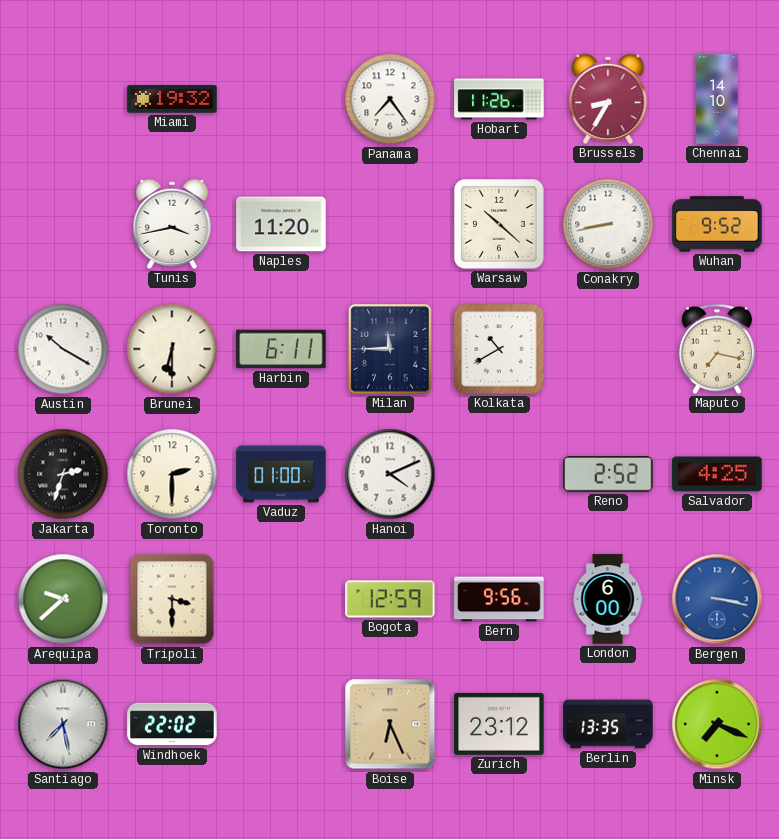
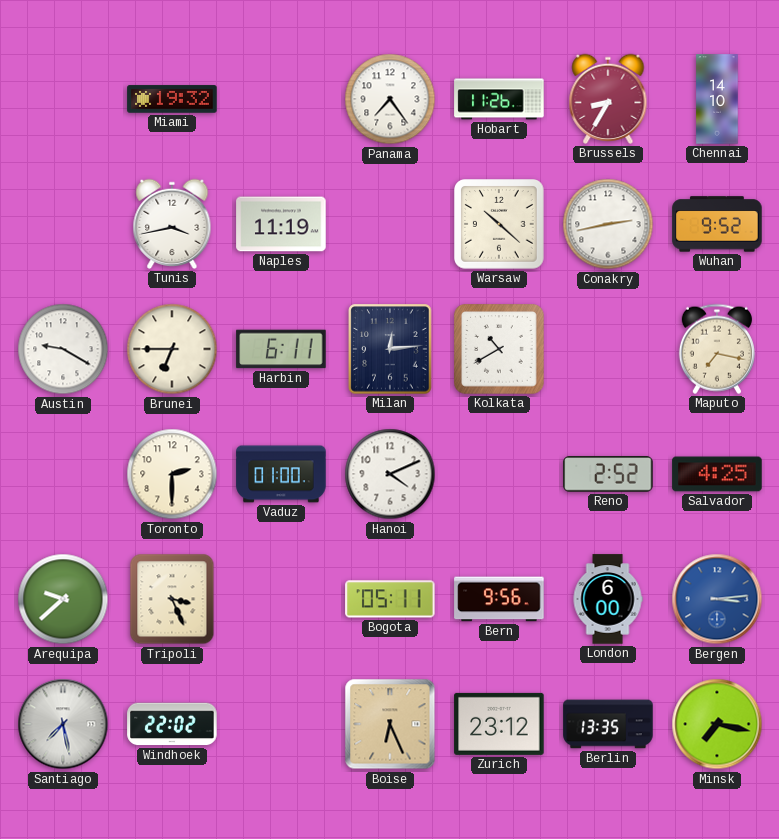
Naples: 11:20 -> 11:19 (281, 224)
Conakry: 8:43 -> 2:43 (608, 224)
Austin: 10:20 -> 9:20 (63, 349)
Brunei: 6:30 -> 6:45 (172, 349)
Milan: 11:45 -> 12:14 (390, 349)
Jakarta: 2:33 -> none (63, 474)
Tripoli: 3:30 -> 3:26 (172, 599)
Bogota: 12:59 -> 05:11 (390, 599)
Bergen: 3:17 -> 3:14 (717, 599)
Minsk: 7:19 -> 7:17 (717, 724)
